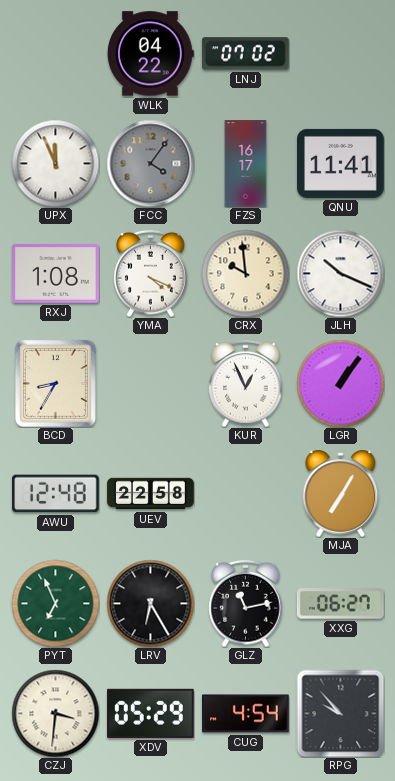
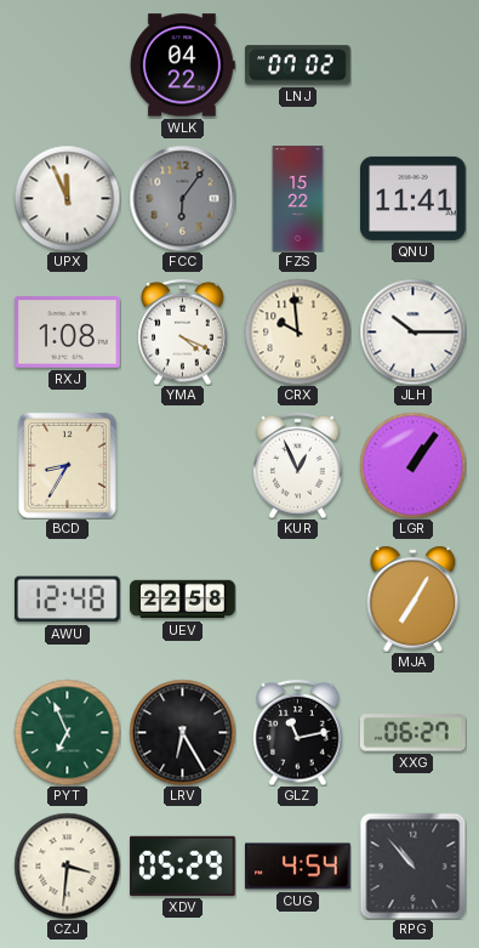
FCC: 4:06 -> 6:06 (182, 198)
FZS: 16:17 -> 15:22 (298, 199)
JLH: 10:19 -> 10:15 (412, 331)
RPG: 9:53 -> 10:53 (412, 865)
